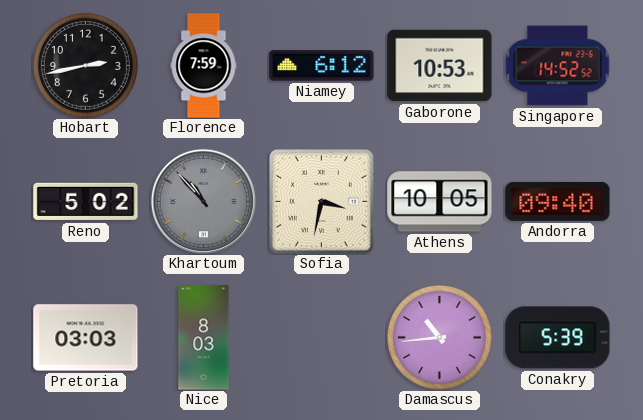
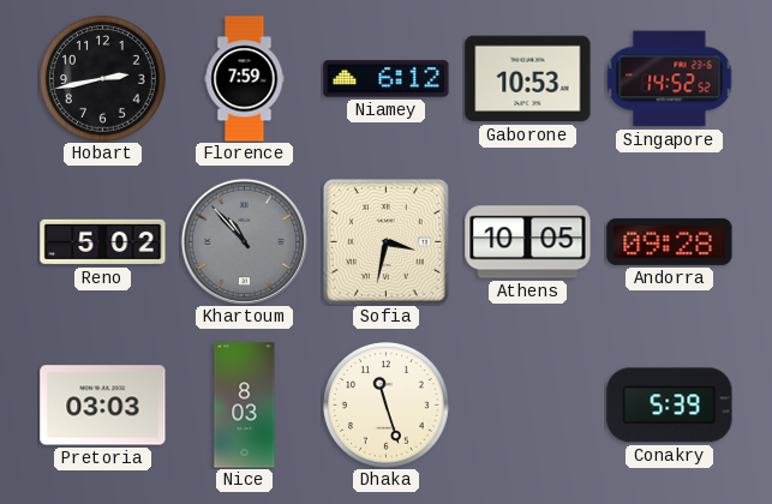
Andorra: 09:40 -> 09:28 (670, 241)
Dhaka: none -> 11:27 (387, 406)
Damascus: 10:44 -> none (440, 338)
